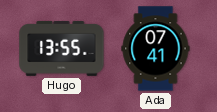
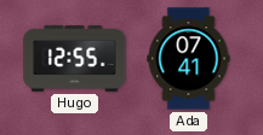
Hugo: 13:55 -> 12:55 (75, 59)
